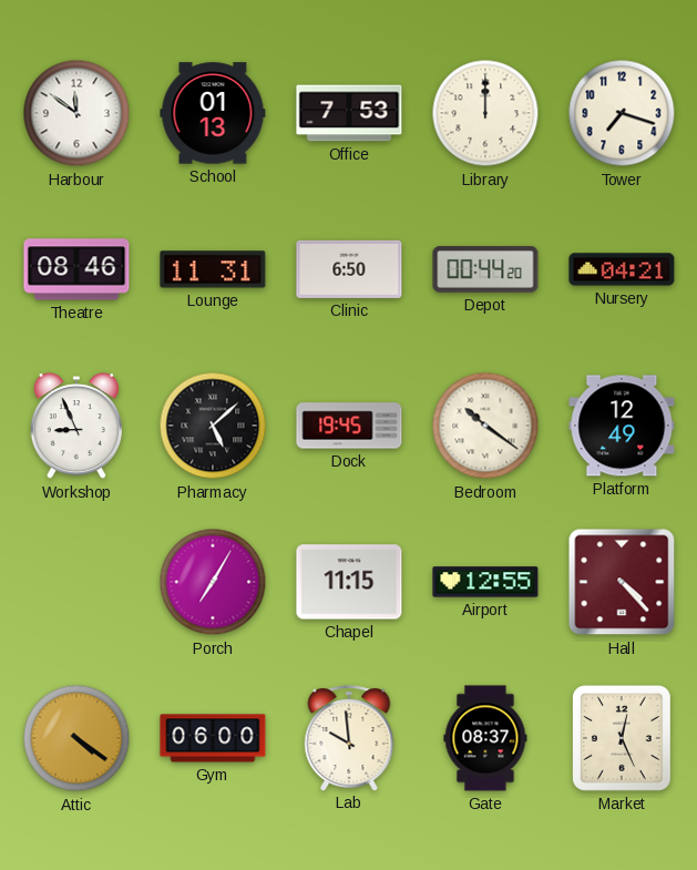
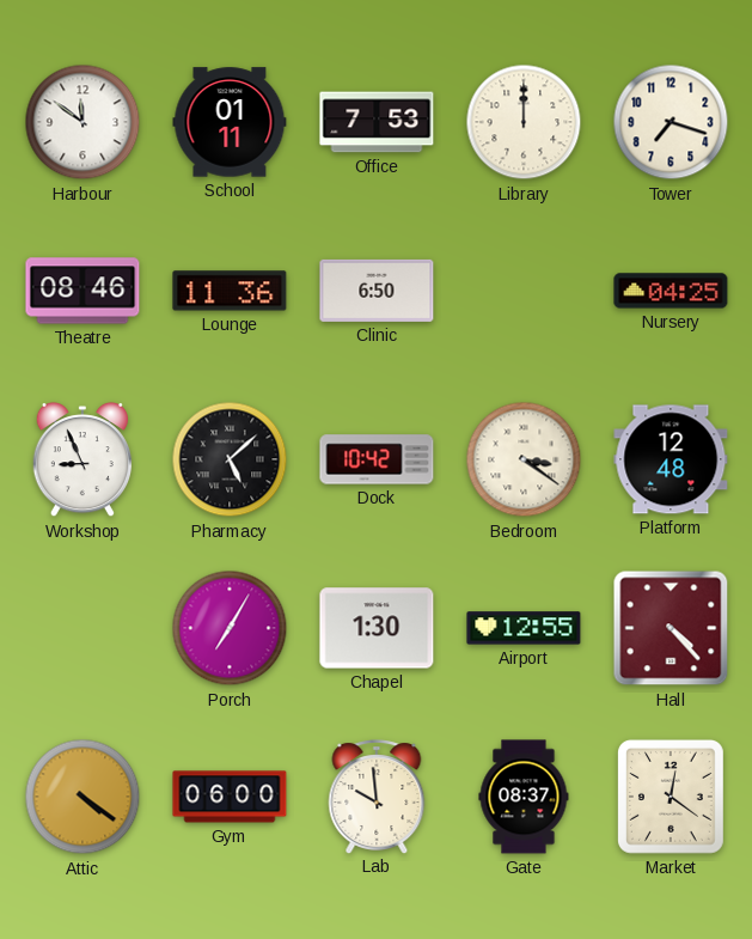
School: 01:13 -> 01:11 (230, 122)
Lounge: 11:31 -> 11:36 (230, 291)
Depot: 00:44 -> none (485, 269)
Nursery: 04:21 -> 04:25 (671, 291)
Dock: 19:45 -> 10:42 (377, 459)
Bedroom: 10:21 -> 3:21 (524, 459)
Platform: 12:49 -> 12:48 (671, 459)
Chapel: 11:15 -> 1:30 (377, 628)
Market: 12:26 -> 12:21 (671, 797)
